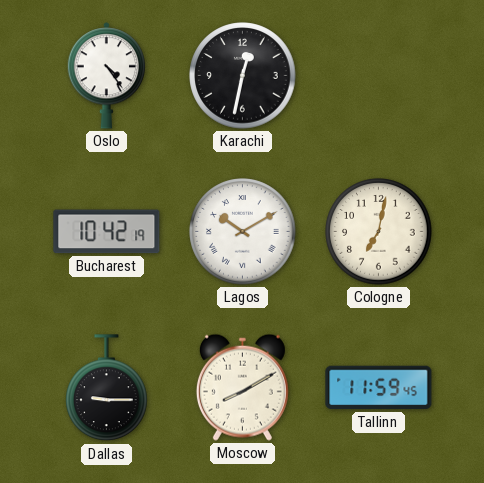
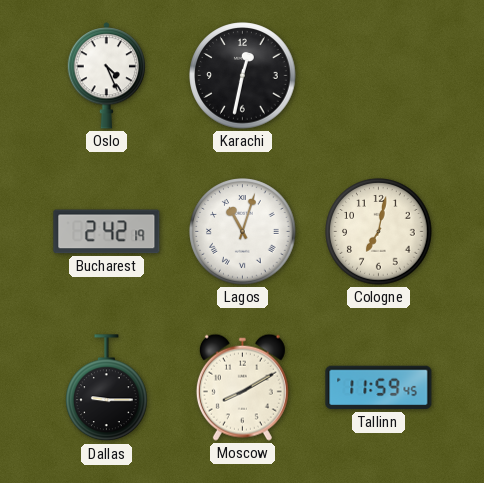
Oslo: 4:24 -> 4:26 (107, 76)
Bucharest: 10:42 -> 2:42 (107, 232)
Lagos: 10:10 -> 11:03 (243, 232)
